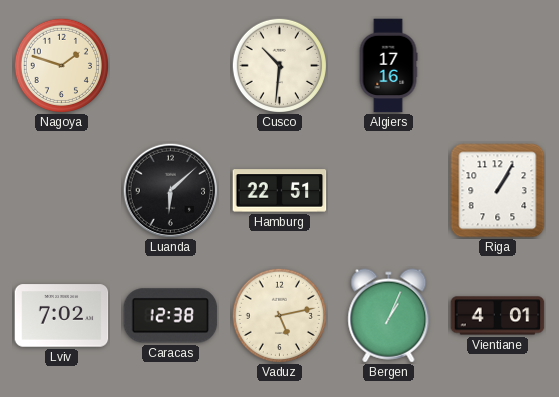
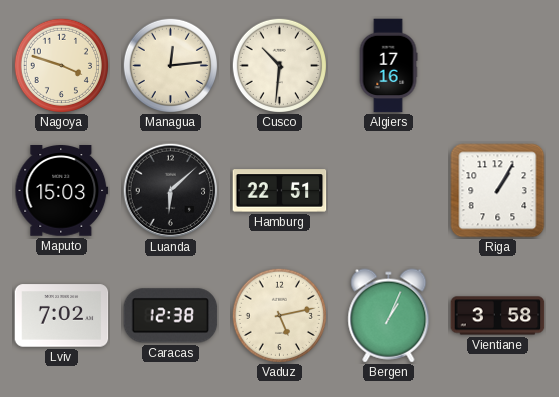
Nagoya: 1:48 -> 3:48 (61, 65)
Managua: none -> 12:14 (170, 65)
Maputo: none -> 15:03 (62, 191)
Vientiane: 4:01 -> 3:58 (498, 316)
